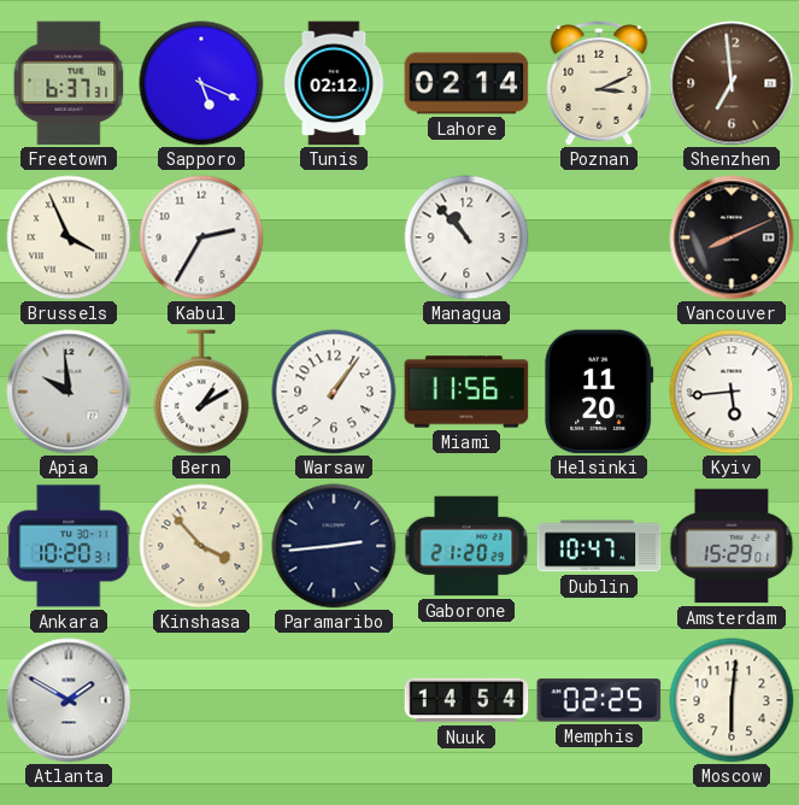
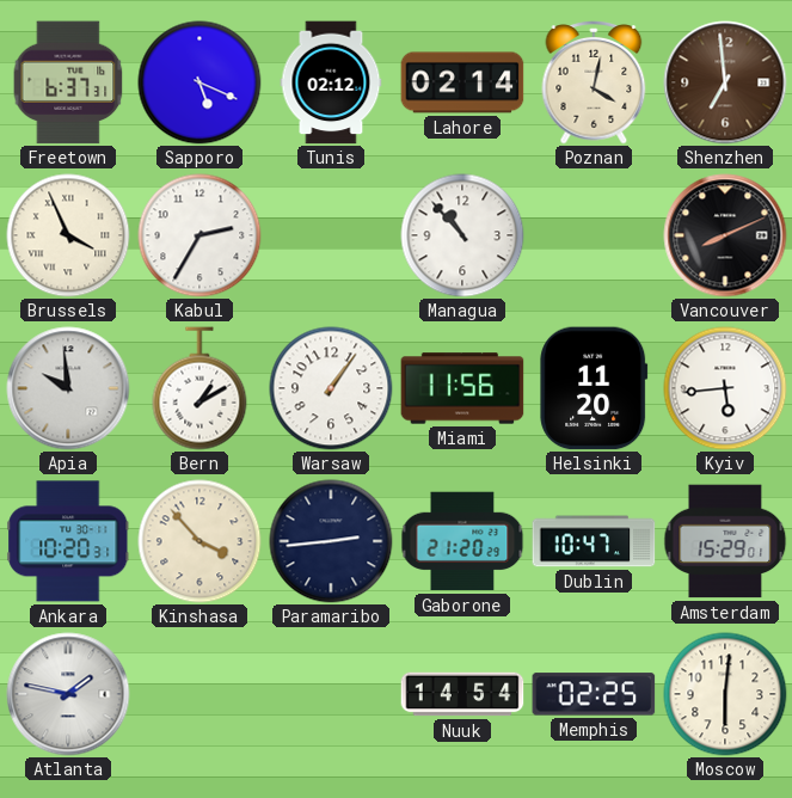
Poznan: 3:11 -> 4:02 (594, 84)
Atlanta: 1:50 -> 1:47 (68, 694)
